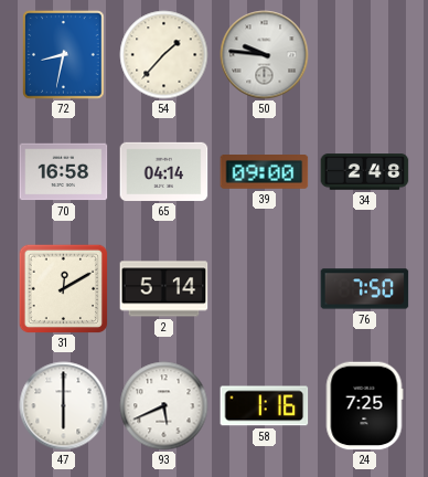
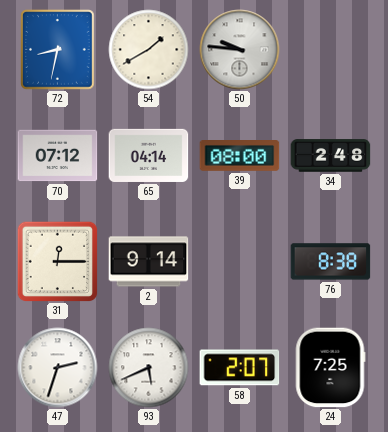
54: 1:37 -> 1:40 (149, 50)
70: 16:58 -> 07:12 (58, 156)
39: 09:00 -> 08:00 (240, 156)
31: 12:10 -> 12:15 (57, 261)
2: 5:14 -> 9:14 (149, 262)
76: 7:50 -> 8:38 (331, 262)
47: 6:00 -> 2:33 (58, 368)
58: 1:16 -> 2:07 (240, 368)
